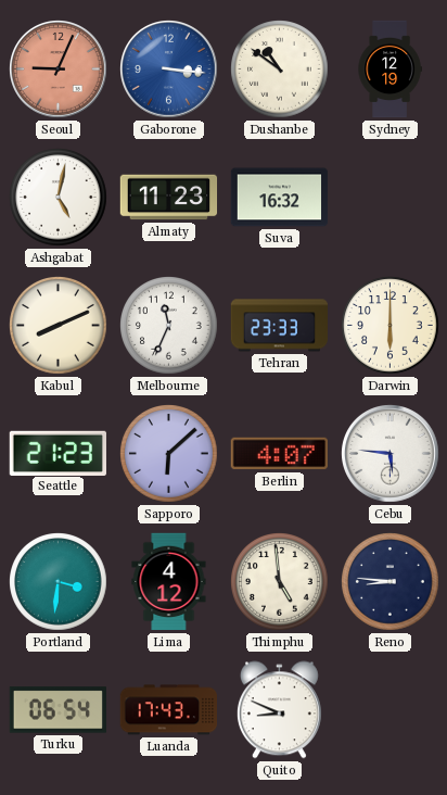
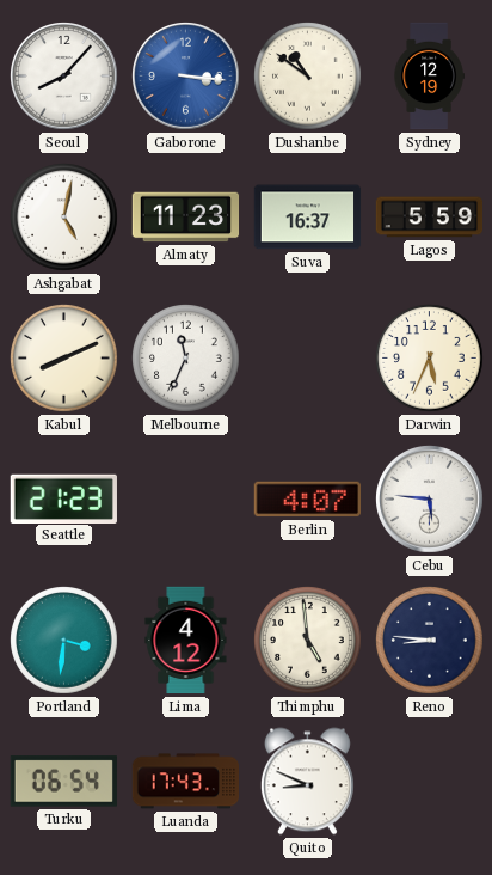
Seoul: 9:04 -> 8:07 (64, 77)
Seoul dial: salmon -> white (64, 77)
Suva: 16:32 -> 16:37 (308, 218)
Lagos: none -> 5:59 (430, 218)
Tehran: 23:33 -> none (280, 326)
Darwin: 6:00 -> 5:34 (430, 359)
Sapporo: 6:08 -> none (169, 454)
